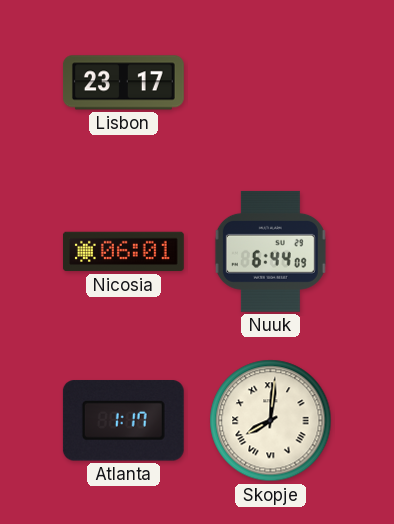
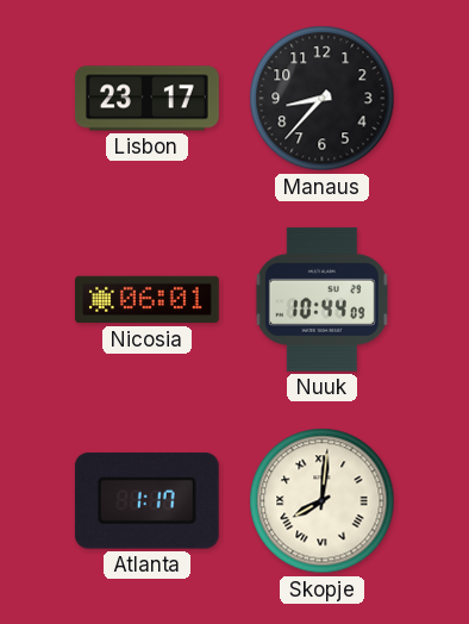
Manaus: none -> 8:37 (323, 99)
Nuuk: 6:44 -> 10:44 (321, 299)
